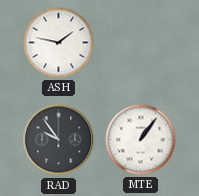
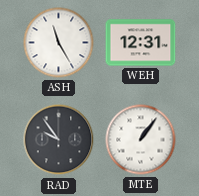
ASH: 1:47 -> 11:25 (59, 43)
WEH: none -> 12:31 (141, 43)
